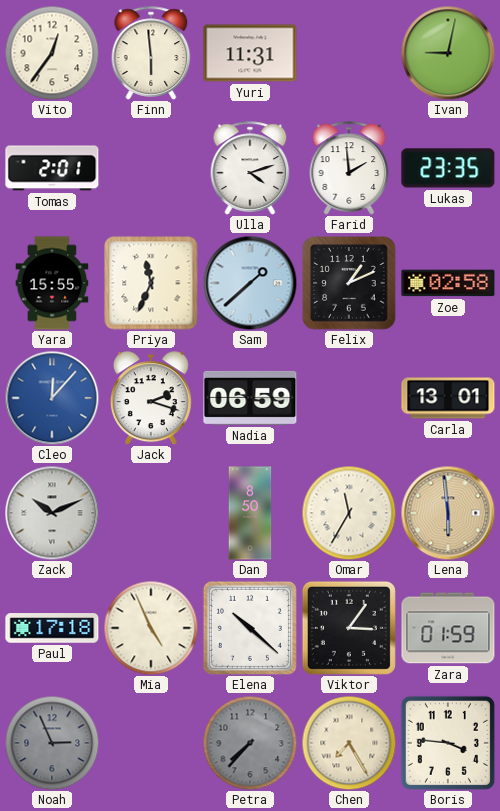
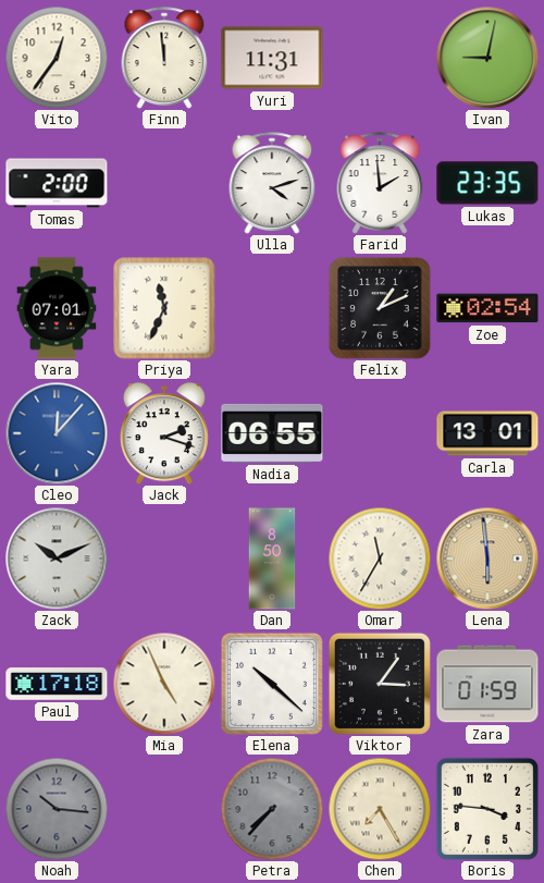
Finn: 5:59 -> 11:59 (164, 58)
Tomas: 2:01 -> 2:00 (57, 183)
Yara: 15:55 -> 07:01 (57, 308)
Sam: 1:38 -> none (250, 283)
Zoe: 02:58 -> 02:54 (487, 308)
Nadia: 06:59 -> 06:55 (272, 433)
Noah: 2:56 -> 10:16 (57, 809)
